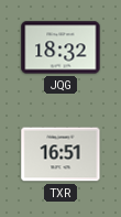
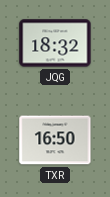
TXR: 16:51 -> 16:50 (55, 140)
